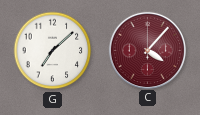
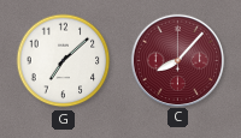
C: 4:07 -> 8:07 (177, 60)
